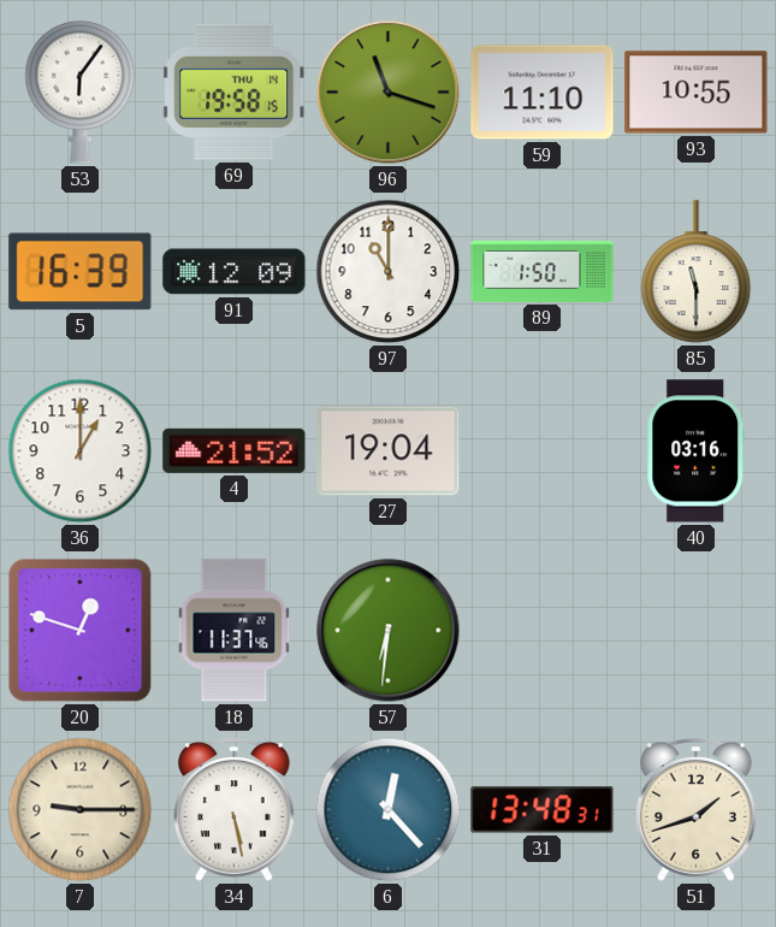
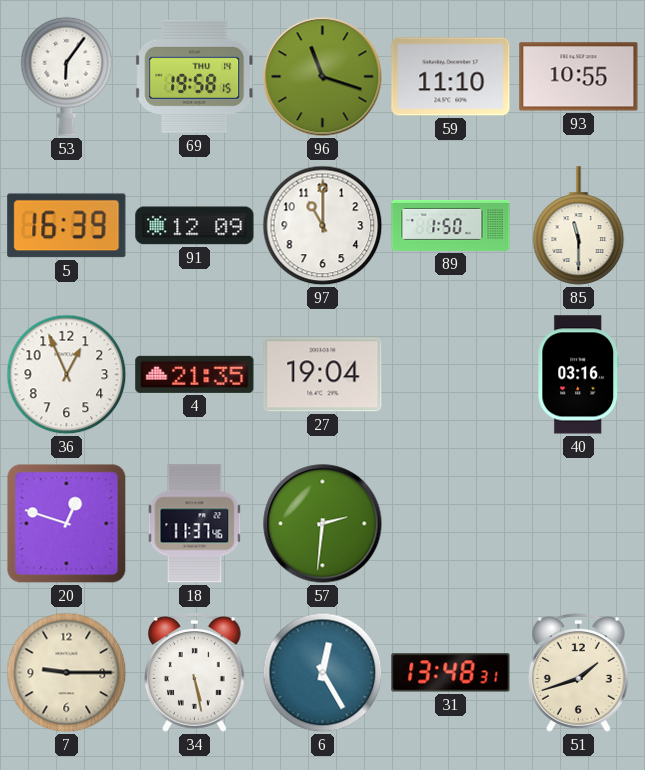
36: 1:00 -> 12:56 (67, 375)
4: 21:52 -> 21:35 (195, 374)
57: 6:31 -> 2:31 (323, 524)
6: 12:23 -> 12:25 (323, 673)
